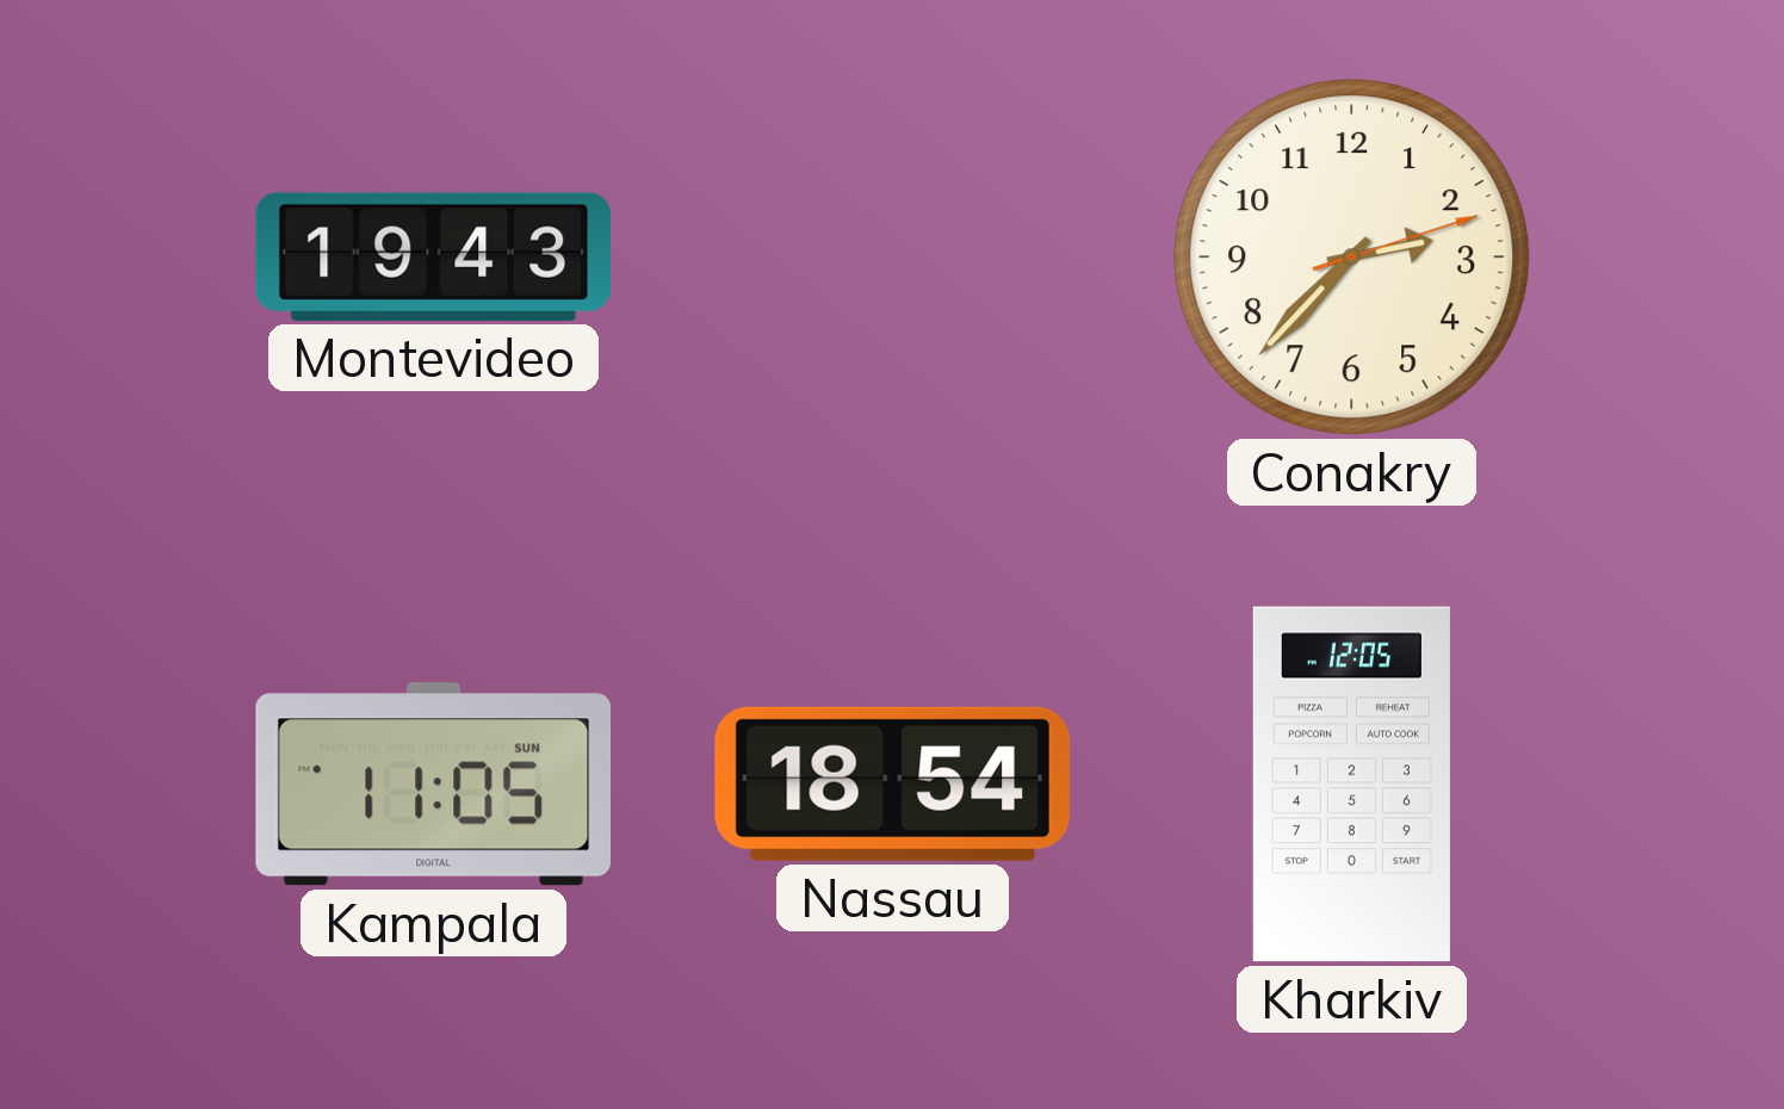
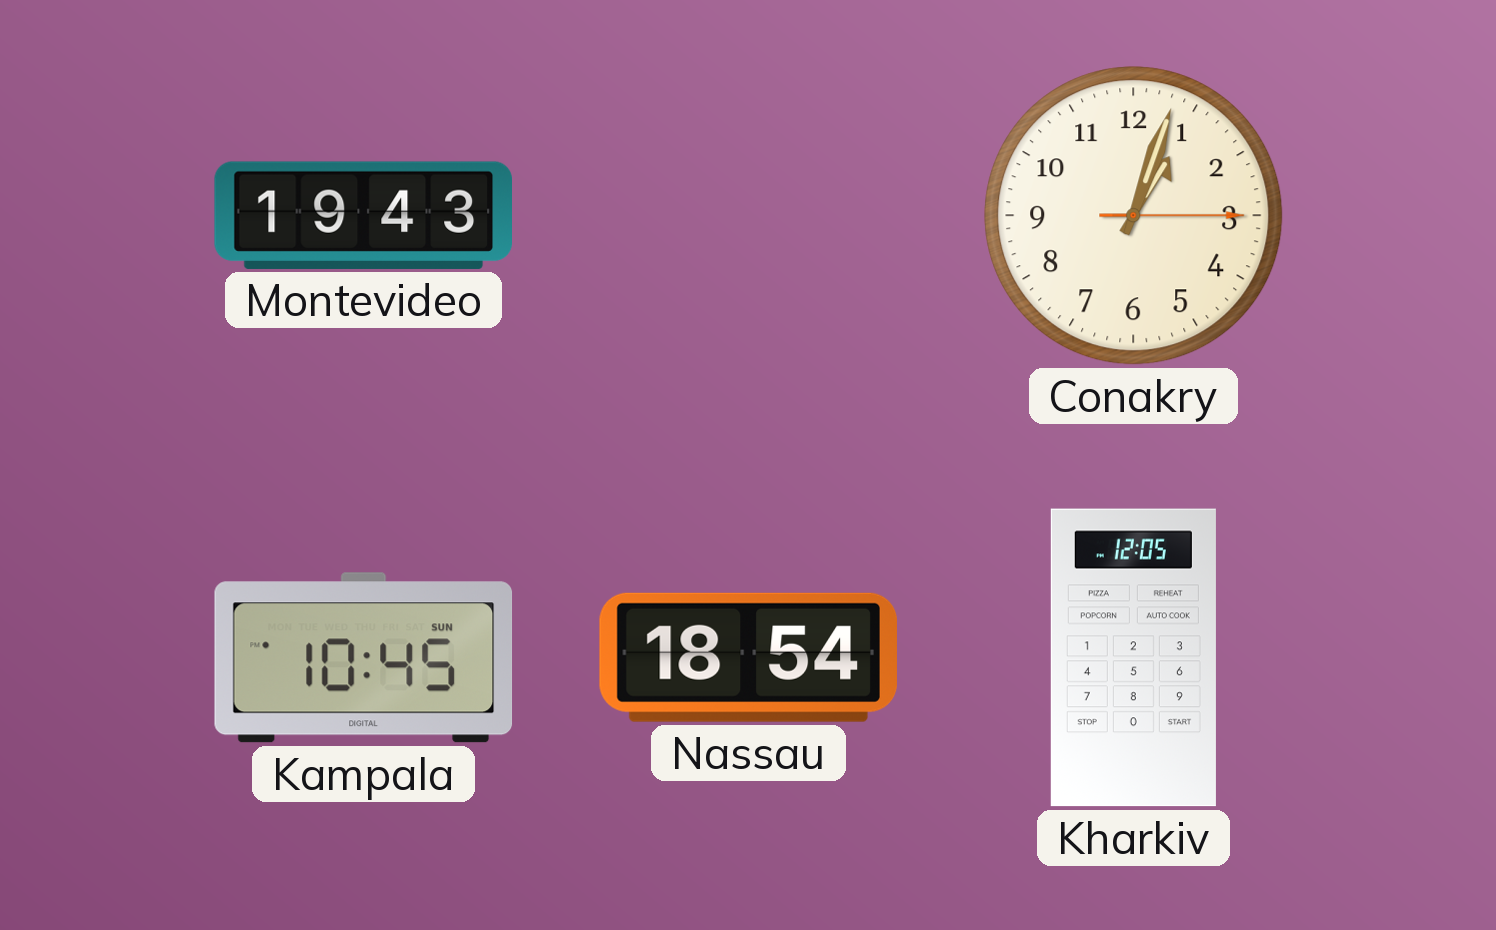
Conakry: 2:37 -> 1:03 (1134, 216)
Kampala: 11:05 -> 10:45 (364, 658)
